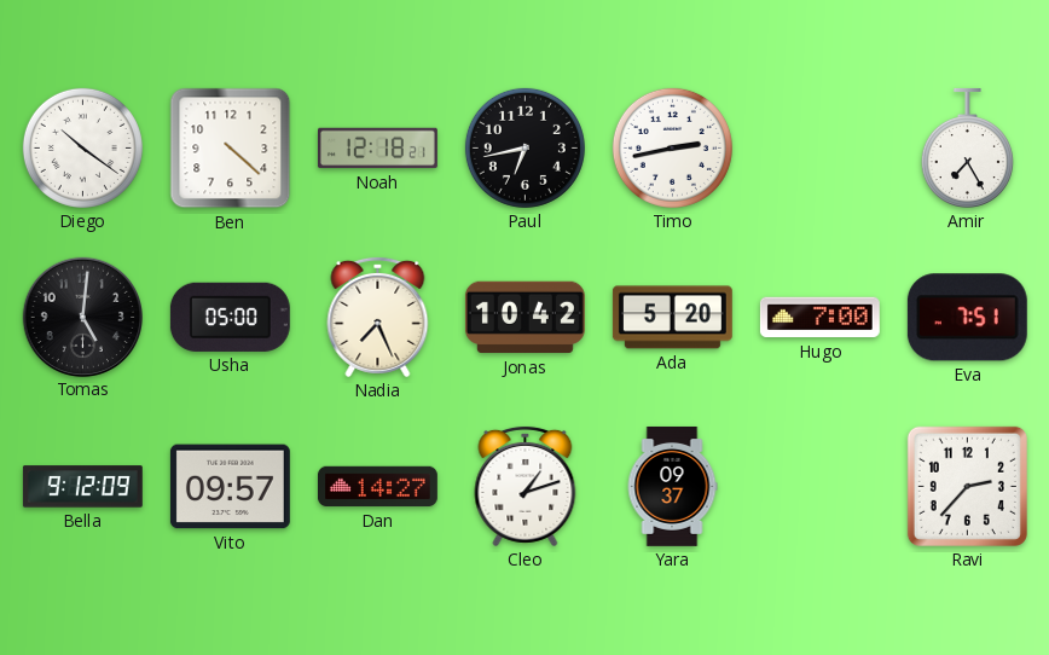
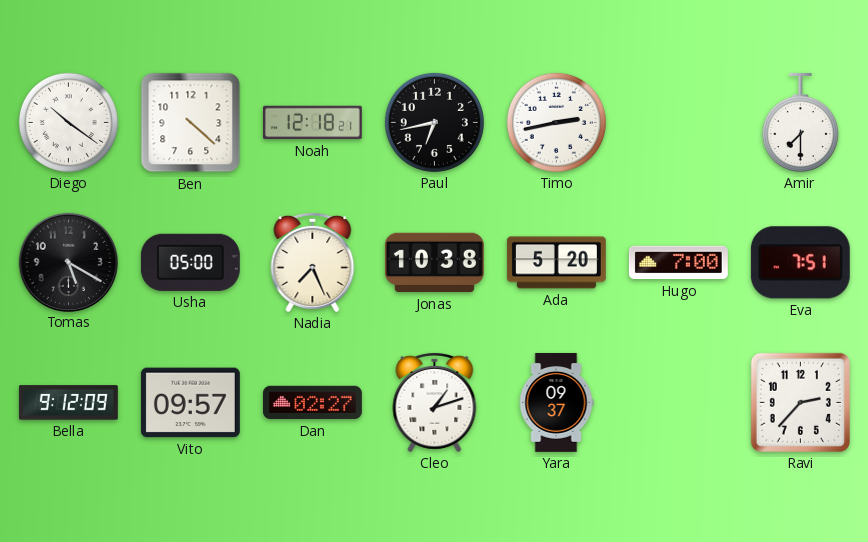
Amir: 7:25 -> 7:30 (800, 122)
Tomas: 5:01 -> 5:20 (68, 262)
Jonas: 10:42 -> 10:38 (434, 263)
Dan: 14:27 -> 02:27 (312, 403)
